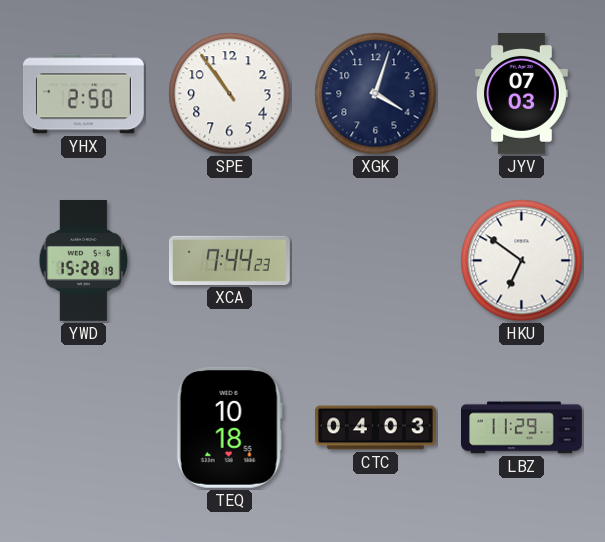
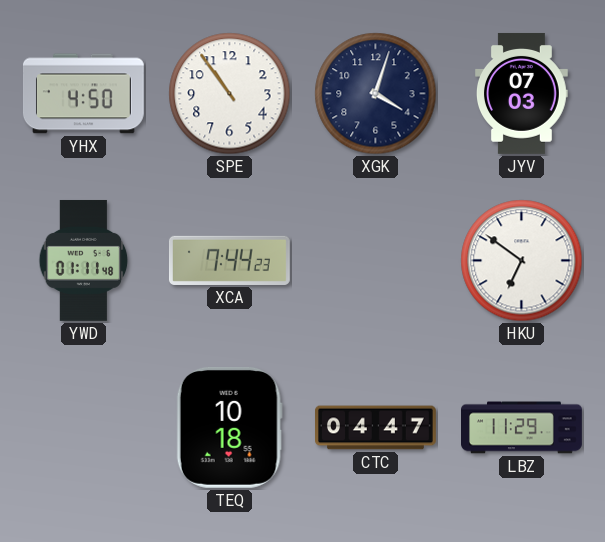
YHX: 2:50 -> 4:50 (83, 94)
YWD: 15:28 -> 01:11 (84, 260)
CTC: 04:03 -> 04:47 (376, 428)
